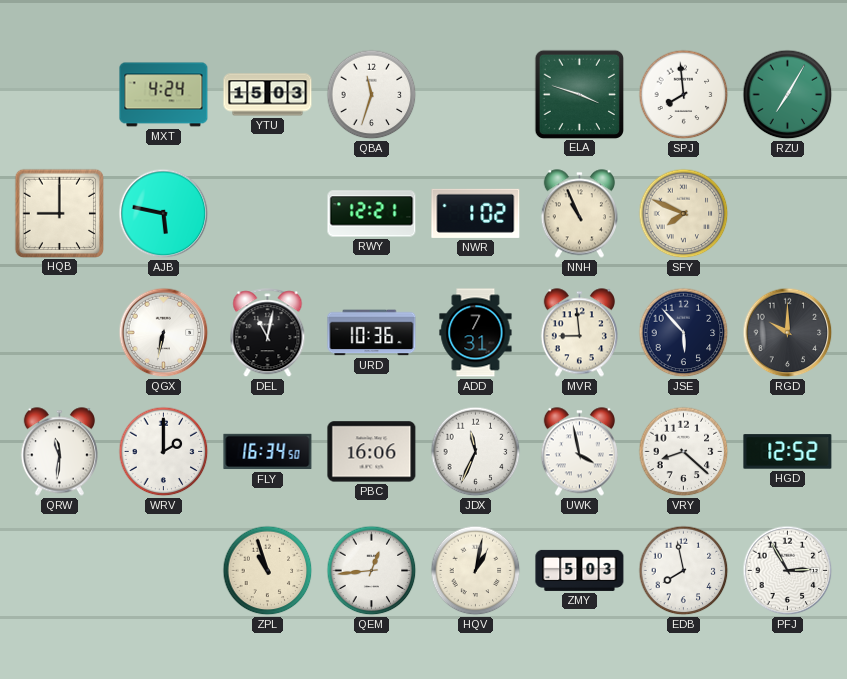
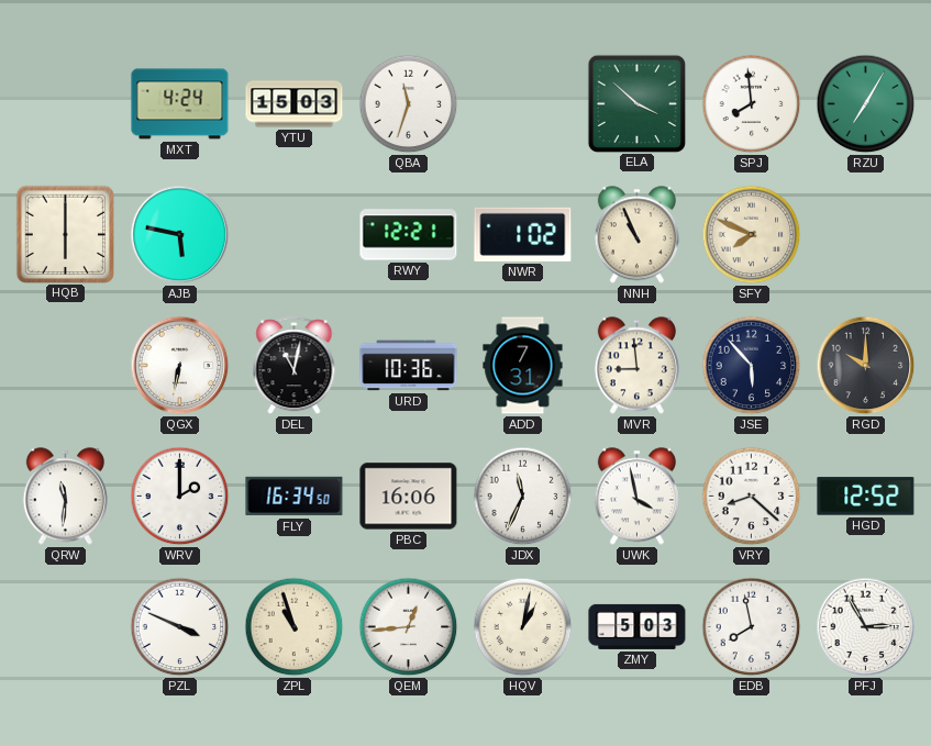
ELA: 3:48 -> 3:52 (636, 103)
HQB: 9:00 -> 6:00 (65, 234)
PZL: none -> 3:49 (180, 627)
